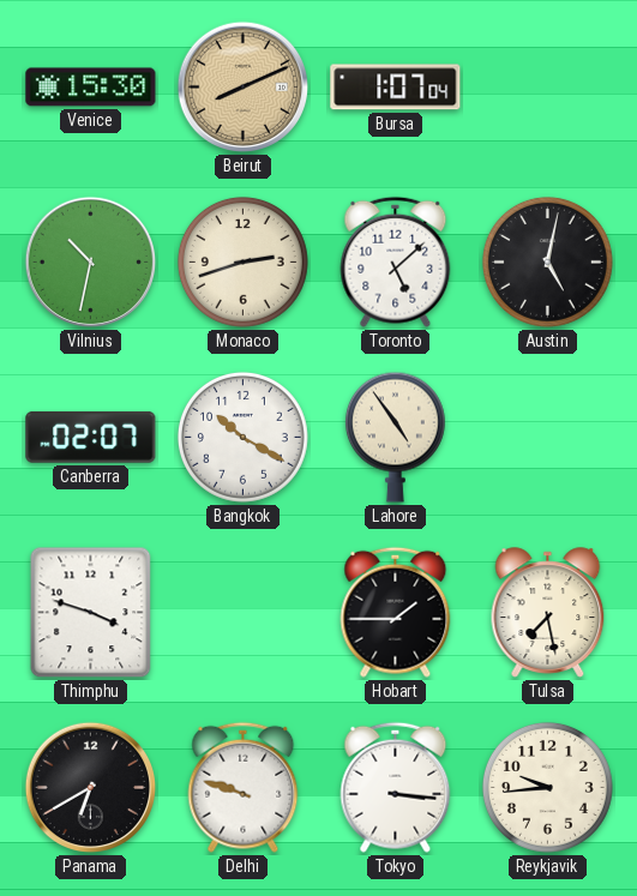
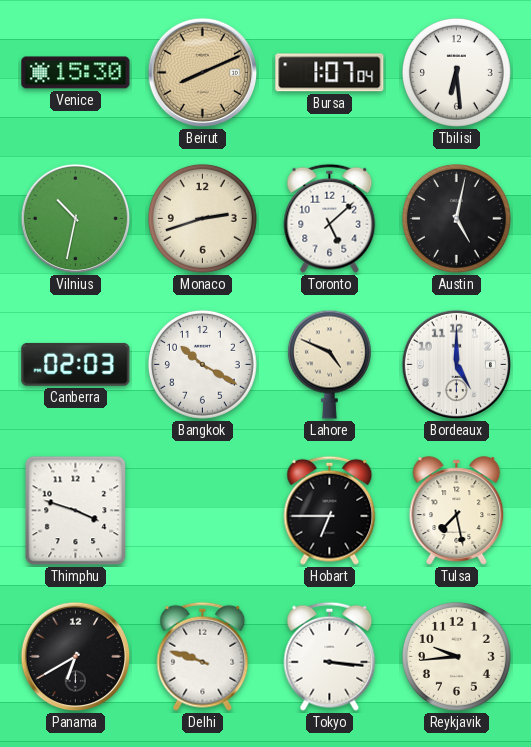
Tbilisi: none -> 6:29 (456, 72)
Canberra: 02:07 -> 02:03 (76, 364)
Lahore: 4:54 -> 4:49 (329, 364)
Bordeaux: none -> 5:00 (457, 365)
Hobart: 1:45 -> 6:45 (330, 510)
